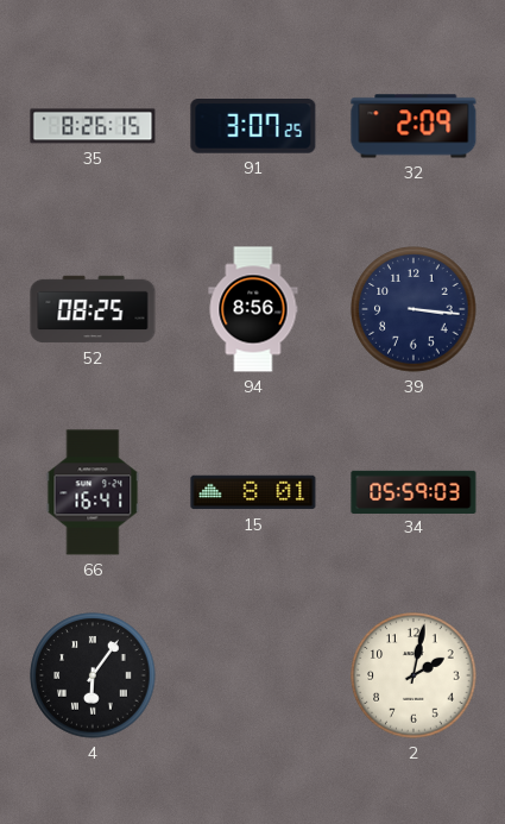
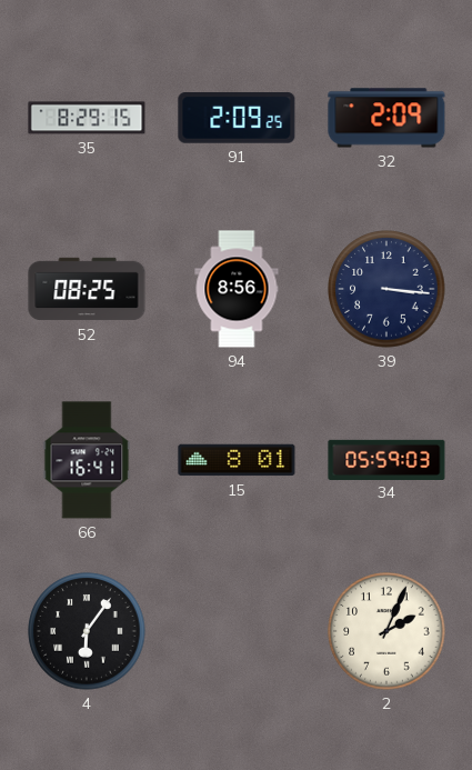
35: 8:26 -> 8:29 (87, 118)
91: 3:07 -> 2:09 (237, 119)
2: 2:02 -> 2:04 (386, 631)
